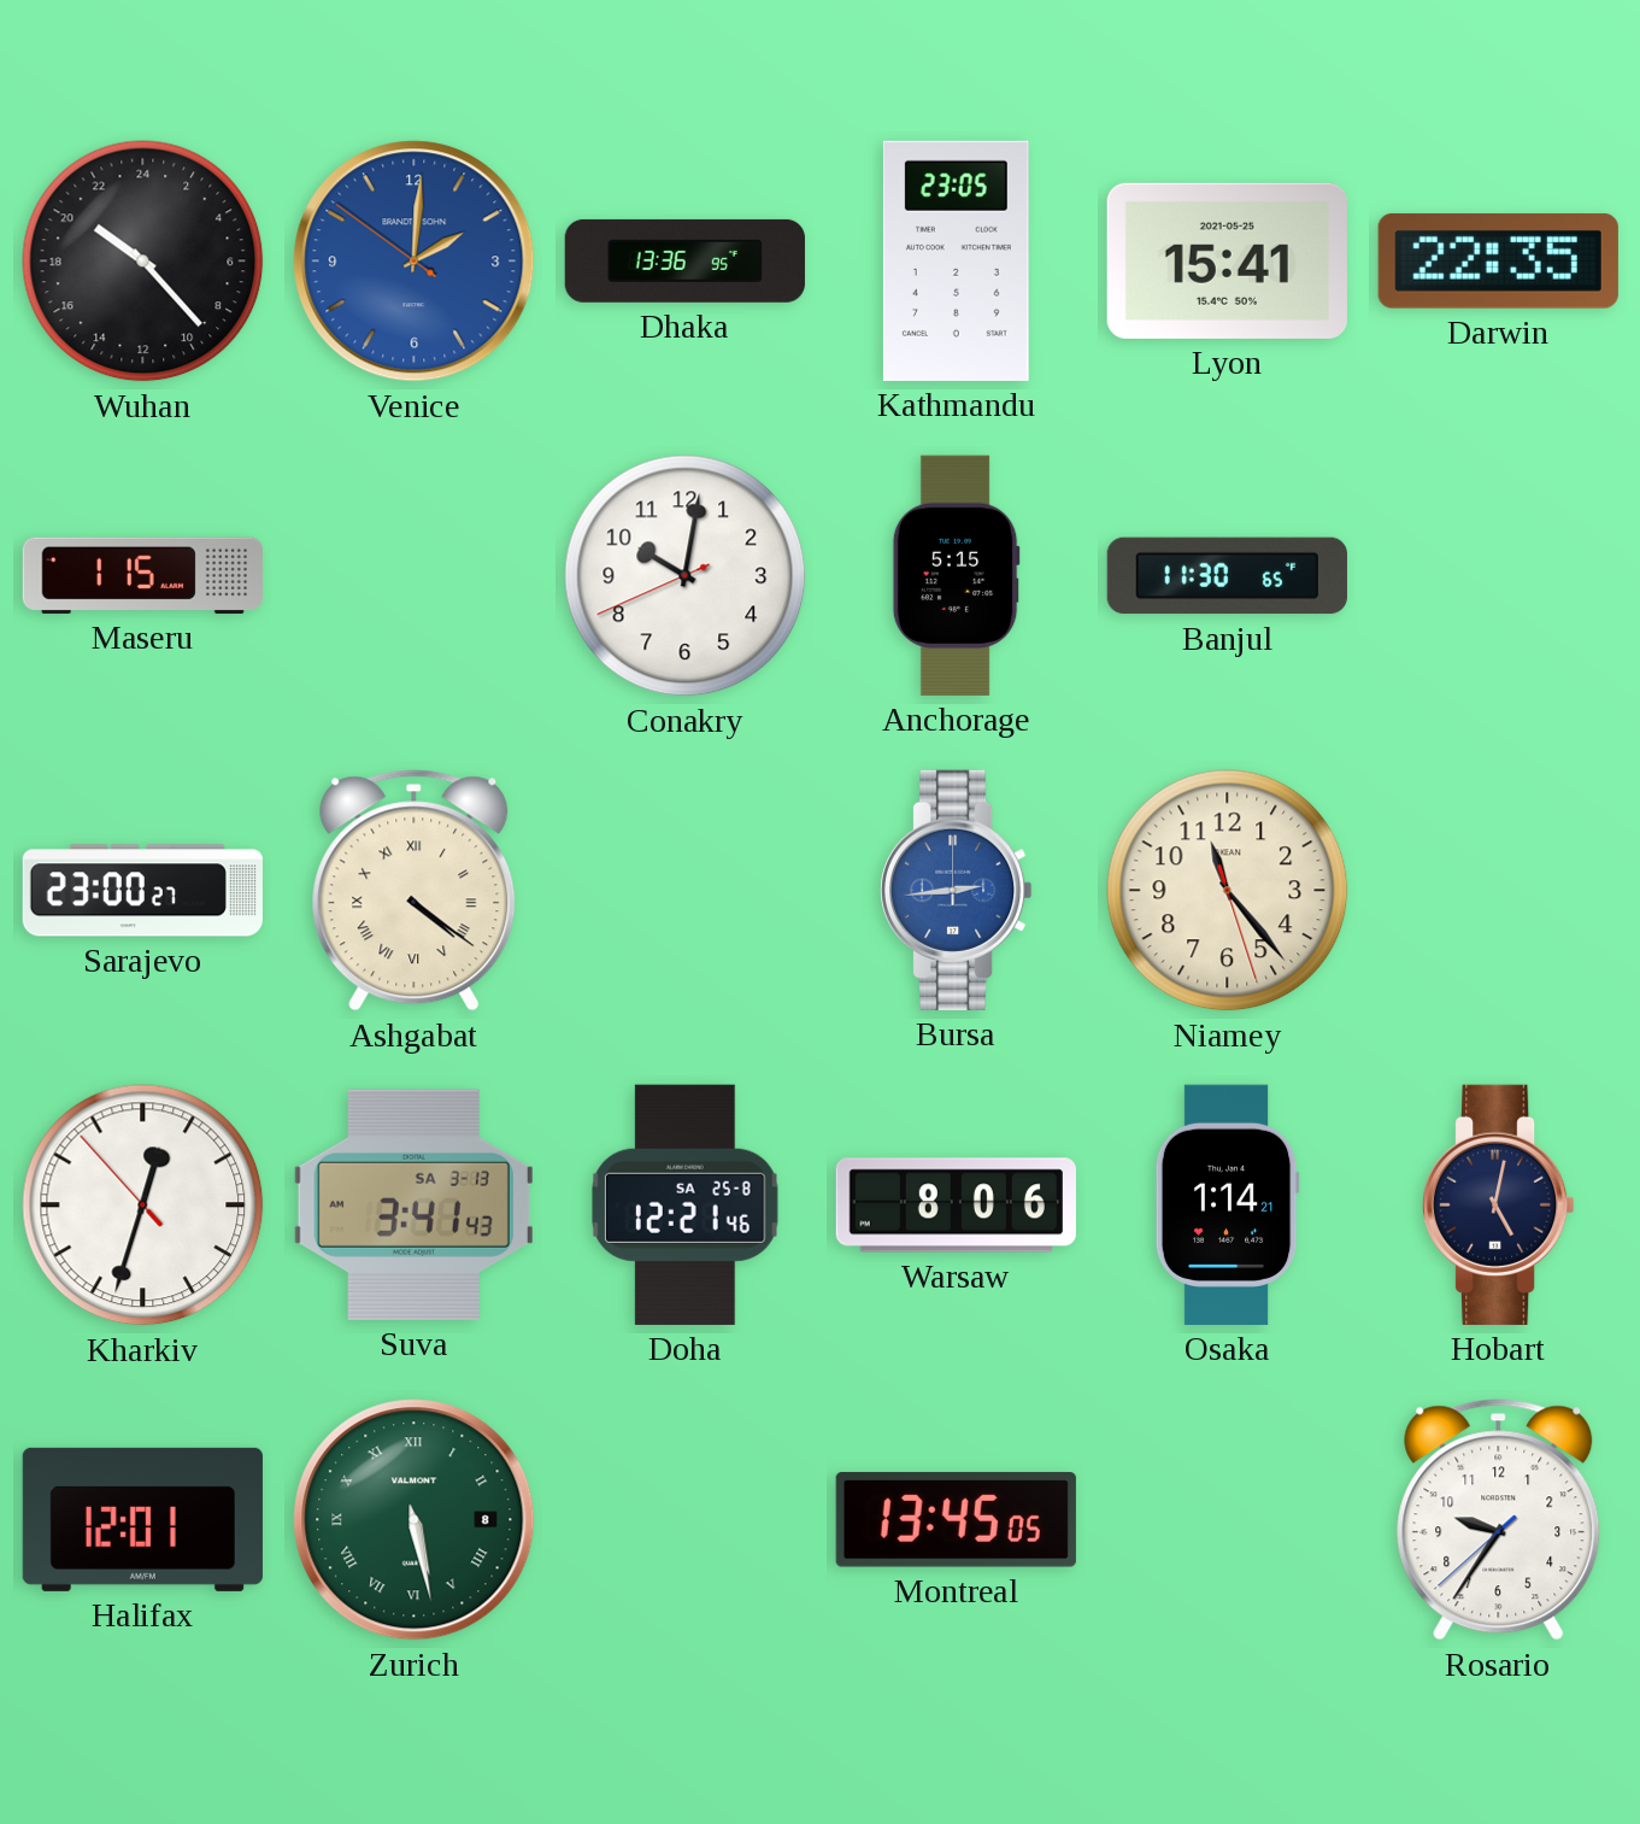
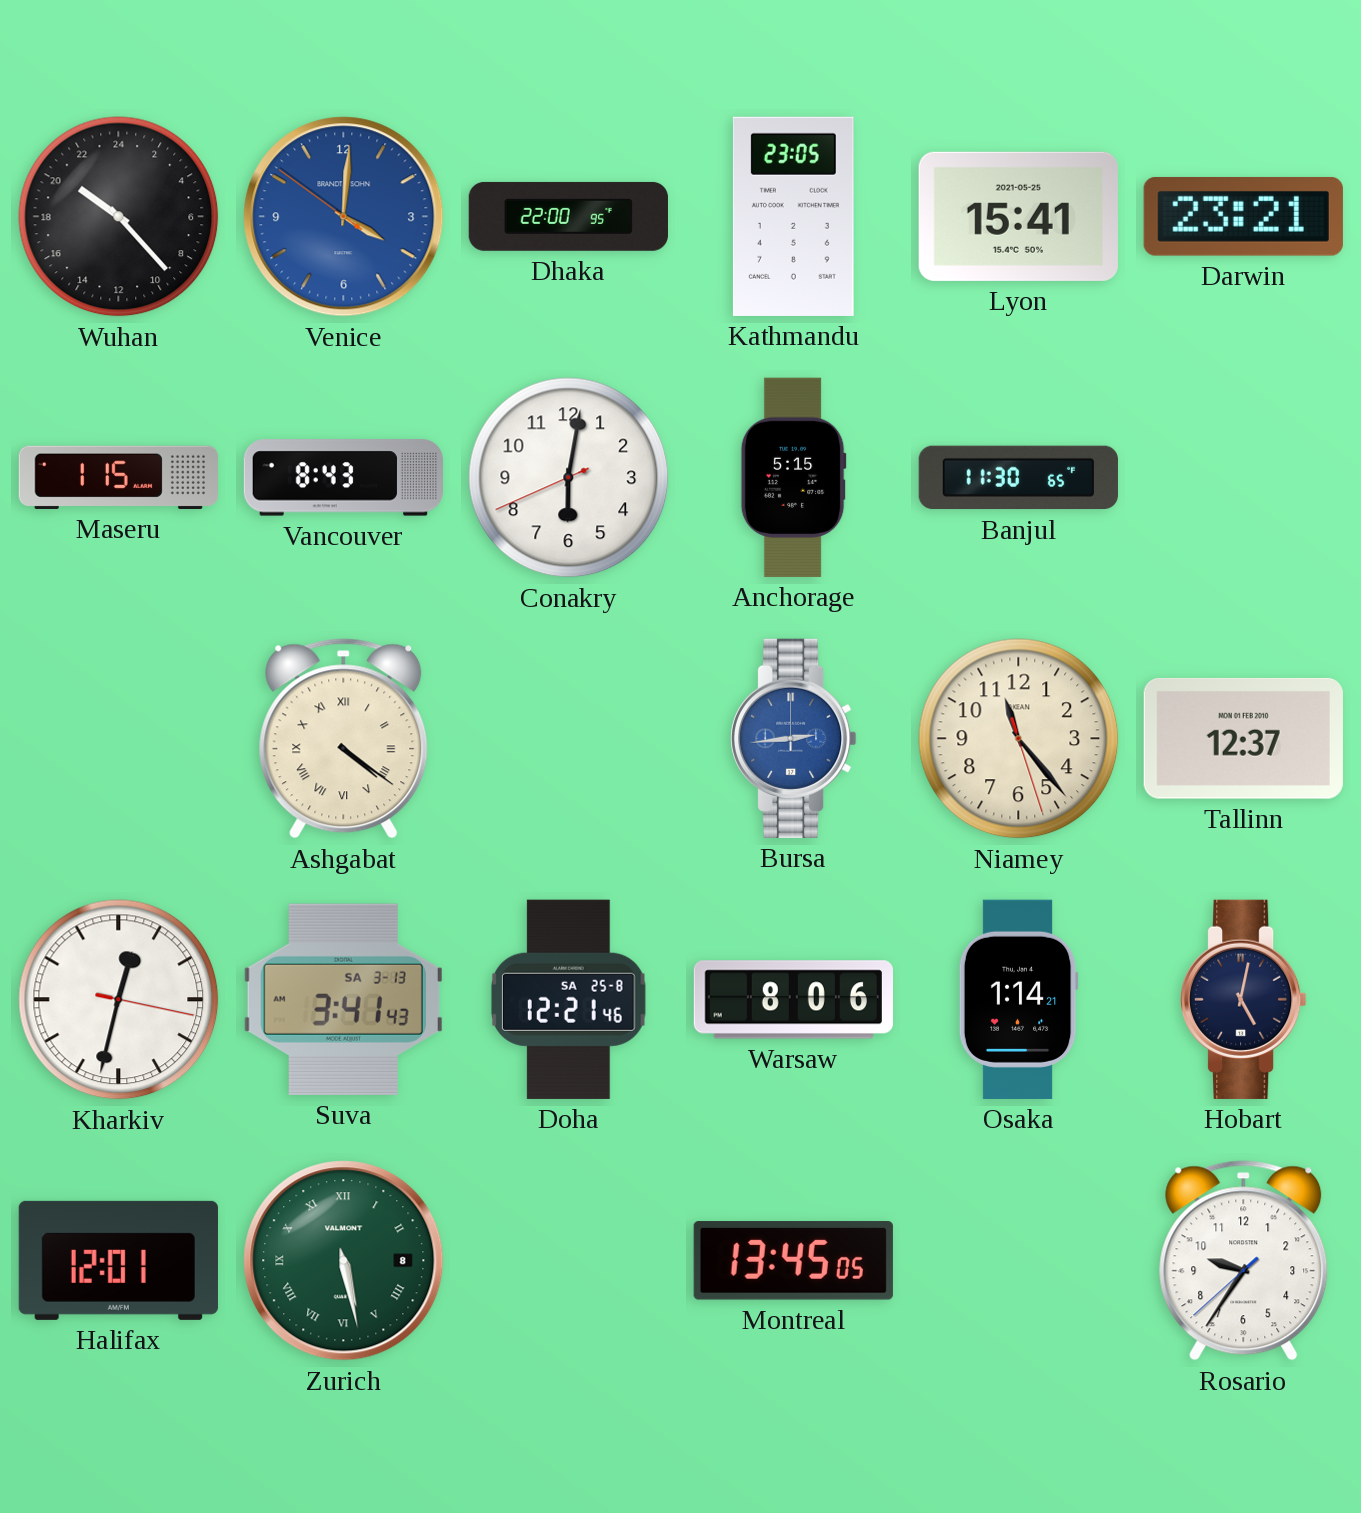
Venice: 2:00 -> 4:00 (344, 217)
Dhaka: 13:36 -> 22:00 (568, 216)
Darwin: 22:35 -> 23:21 (1243, 216)
Vancouver: none -> 8:43 (343, 478)
Conakry: 10:01 -> 6:01 (569, 478)
Sarajevo: 23:00 -> none (142, 891)
Tallinn: none -> 12:37 (1243, 738)
Kharkiv: 12:32:53 -> 12:32:17 (119, 1000)
